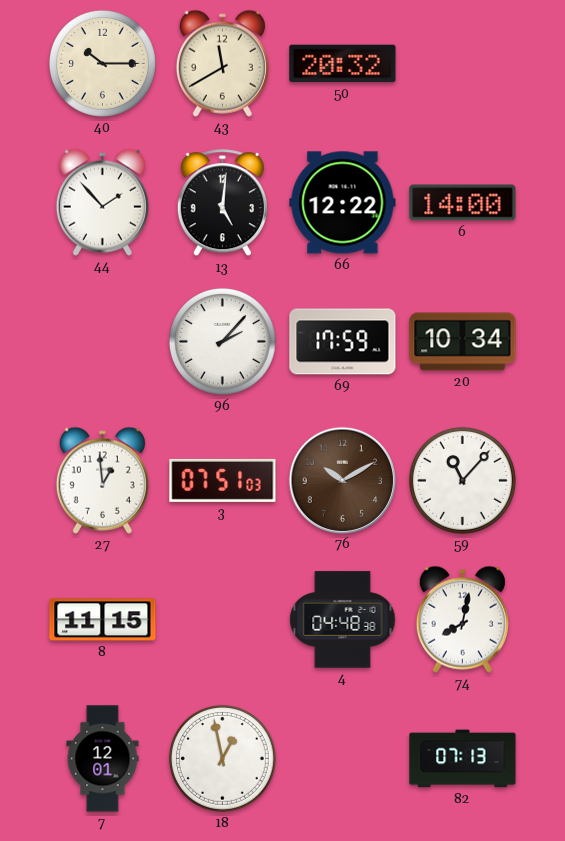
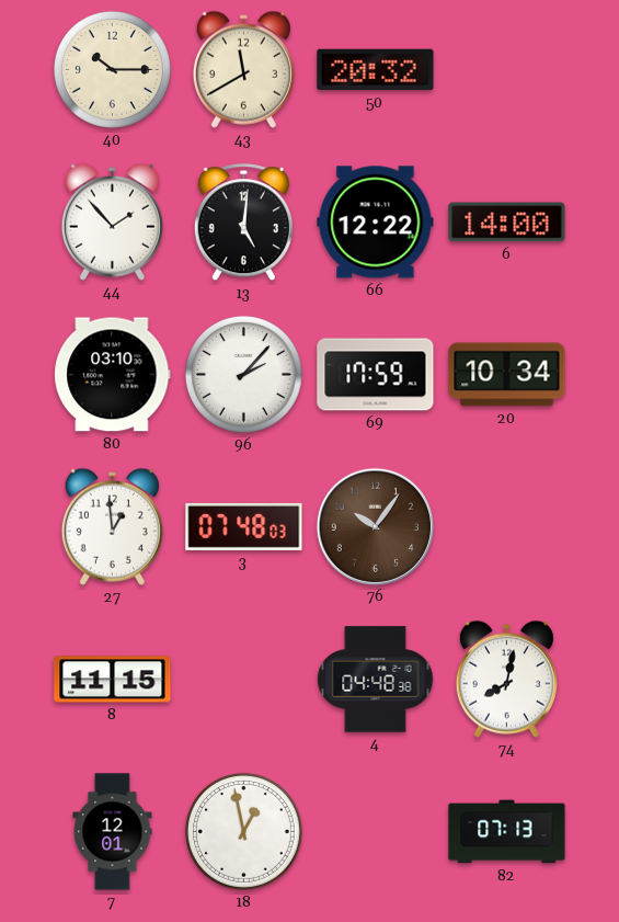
80: none -> 03:10 (113, 375)
3: 07:51 -> 07:48 (244, 526)
76: 10:10 -> 10:06 (375, 526)
59: 11:07 -> none (462, 480)
